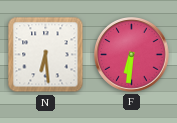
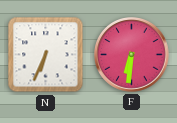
N: 6:29 -> 6:34 (46, 55)
